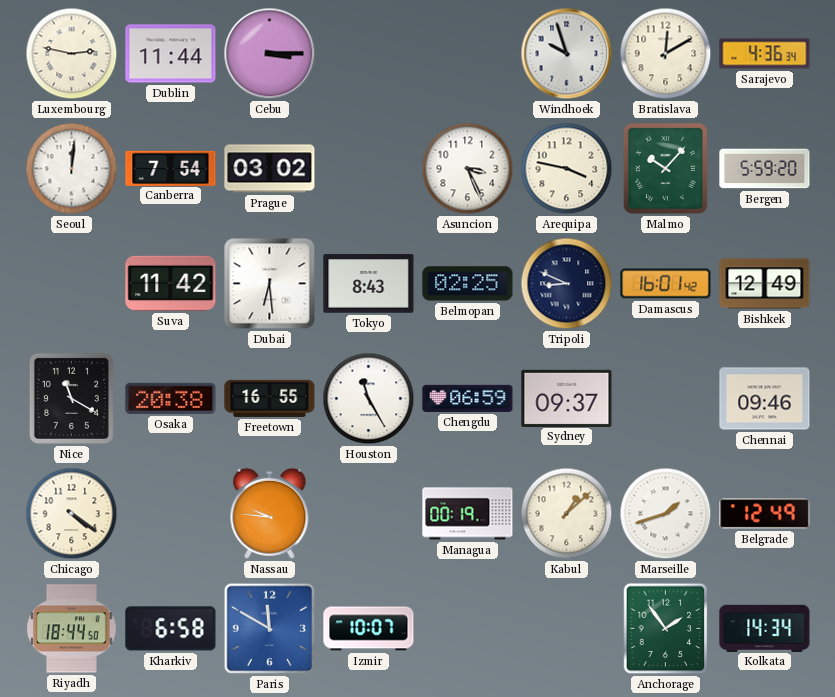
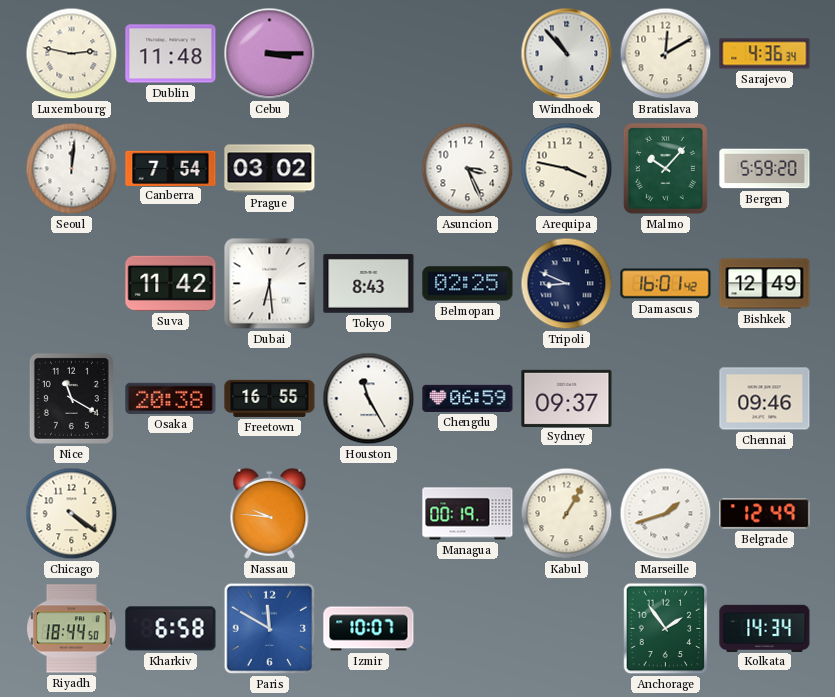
Dublin: 11:44 -> 11:48 (171, 54)
Windhoek: 9:57 -> 10:53 (567, 54)
Kabul: 1:08 -> 1:05 (567, 514)
